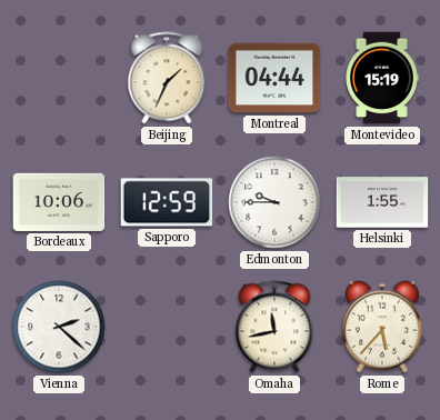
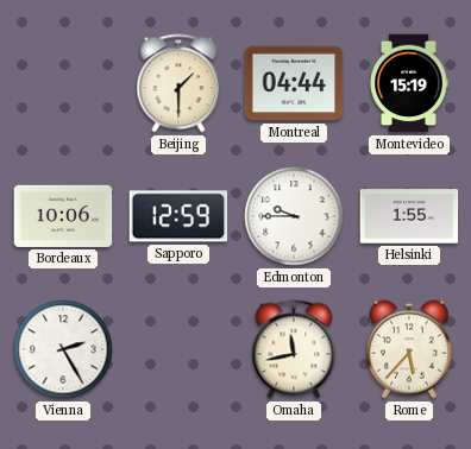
Beijing: 1:34 -> 1:30 (178, 83)
Vienna: 2:22 -> 2:25 (63, 349)
